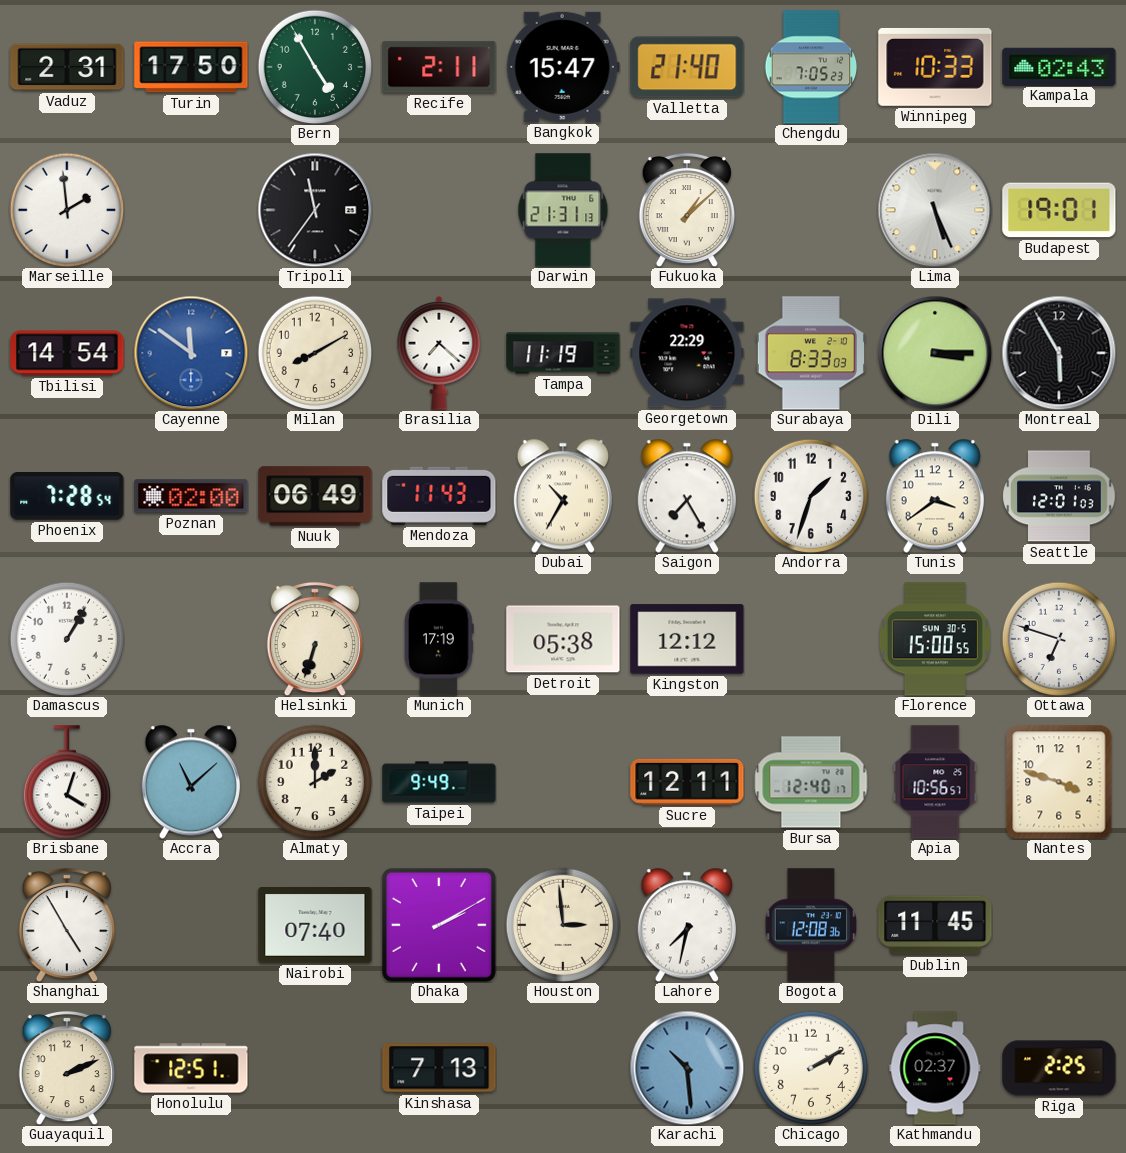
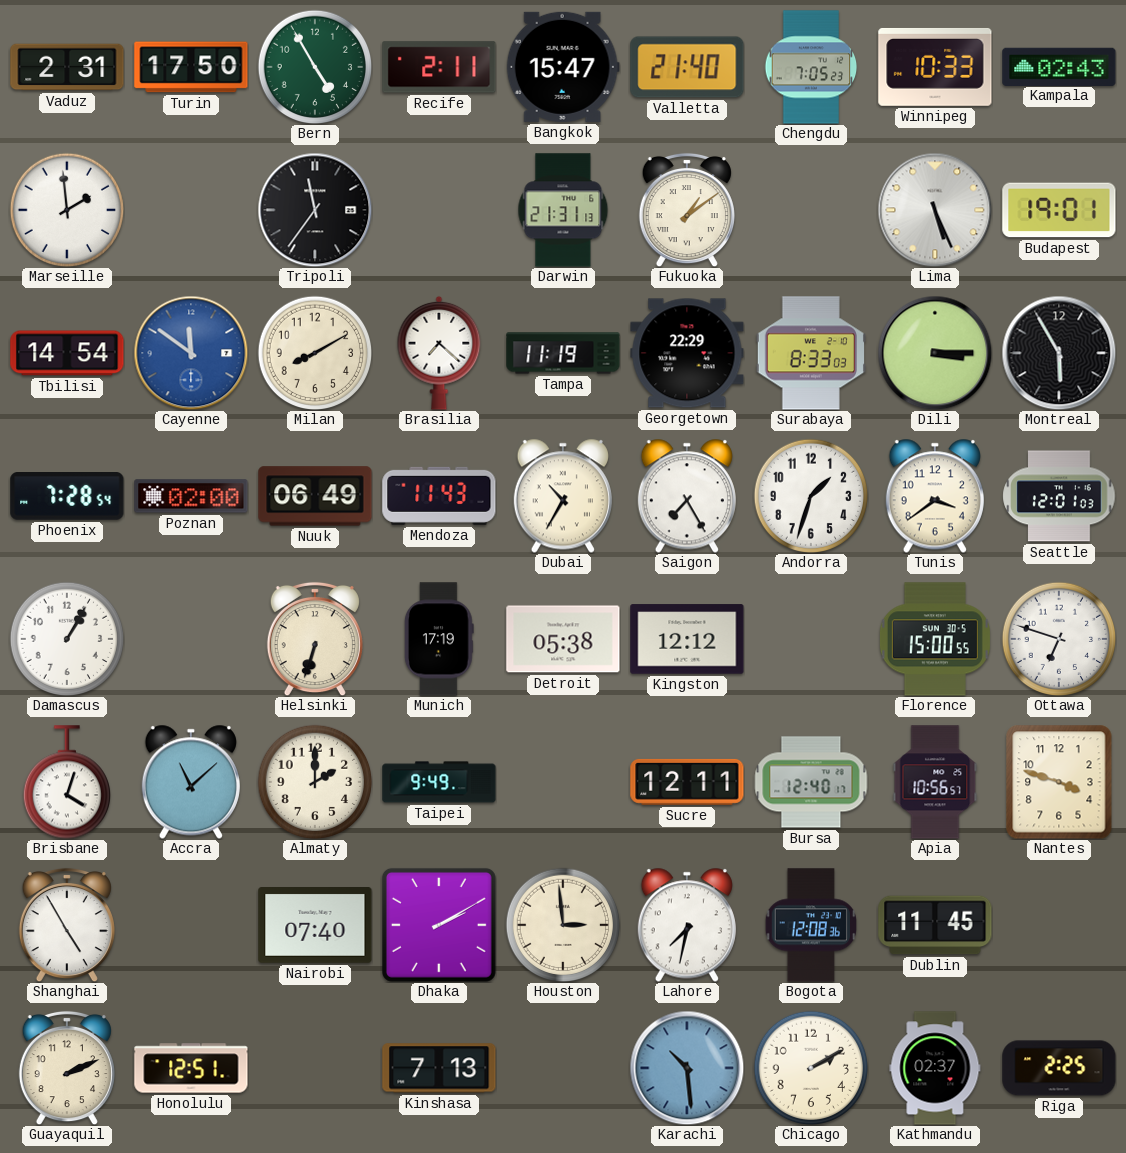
Fukuoka: 1:08 -> 1:09 (687, 210)
